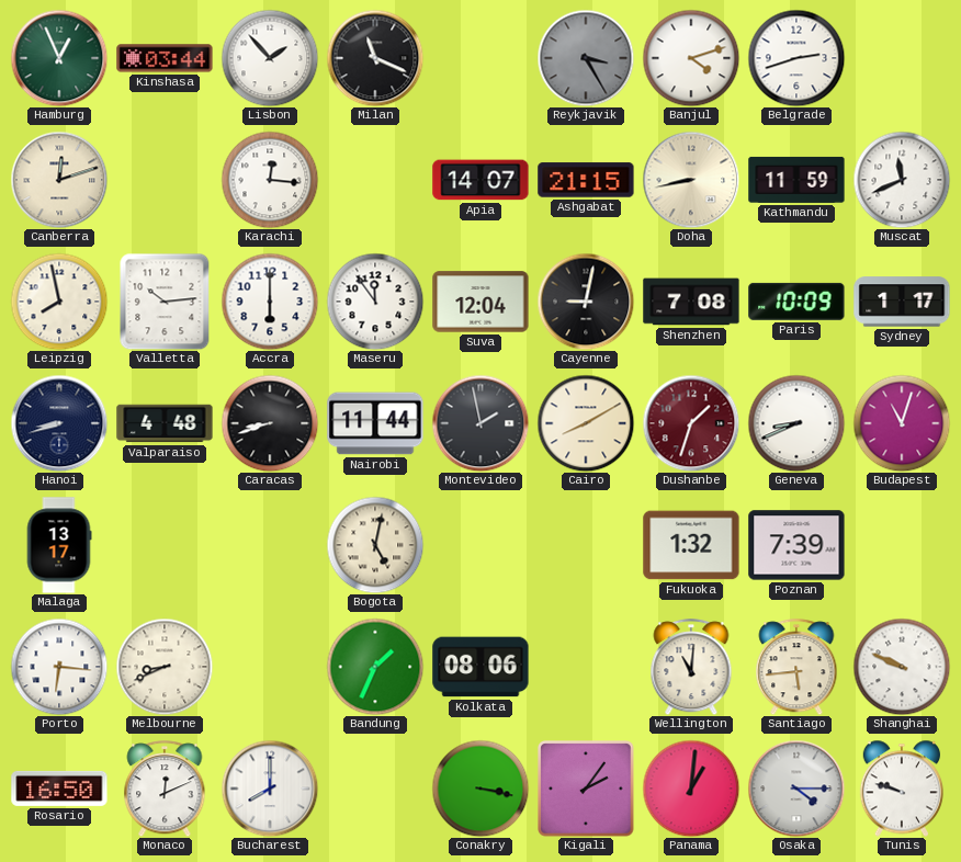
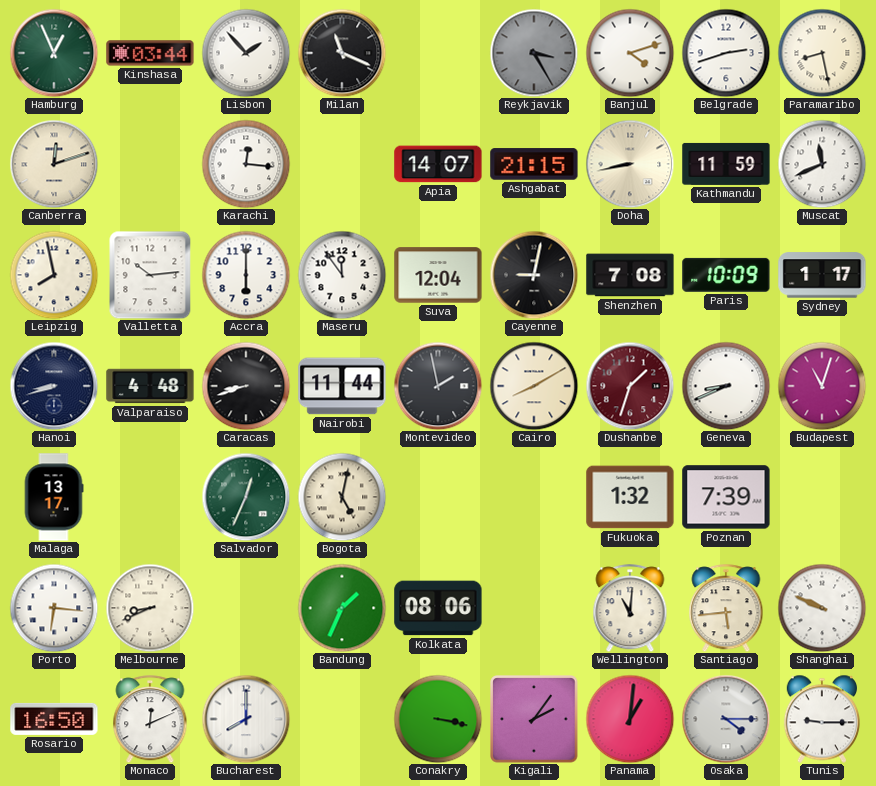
Paramaribo: none -> 8:28 (822, 53)
Salvador: none -> 12:34 (246, 497)
Tunis: 9:48 -> 9:15 (821, 719)
